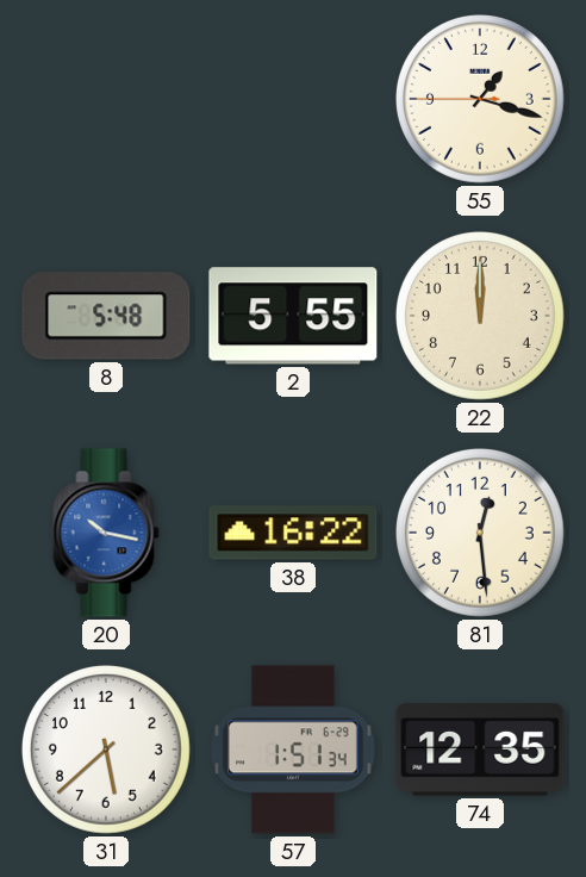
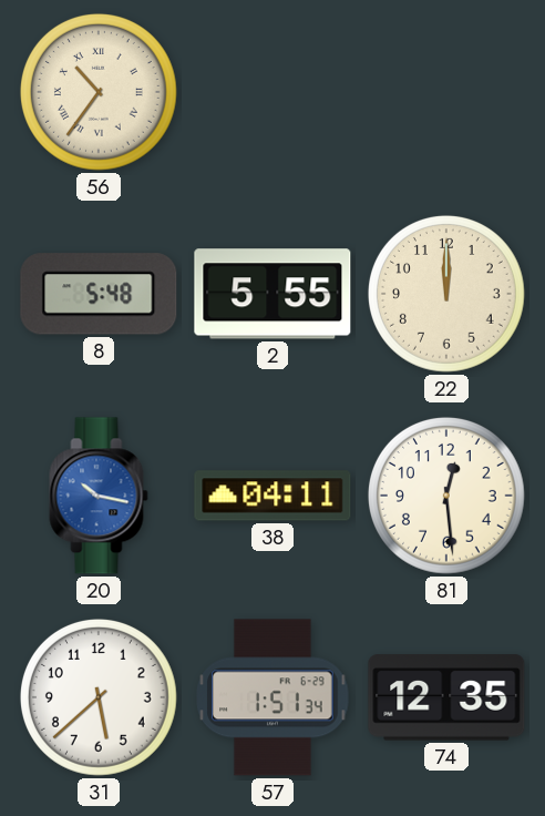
56: none -> 10:36 (99, 92)
55: 1:17 -> none (480, 99)
38: 16:22 -> 04:11 (272, 496)
